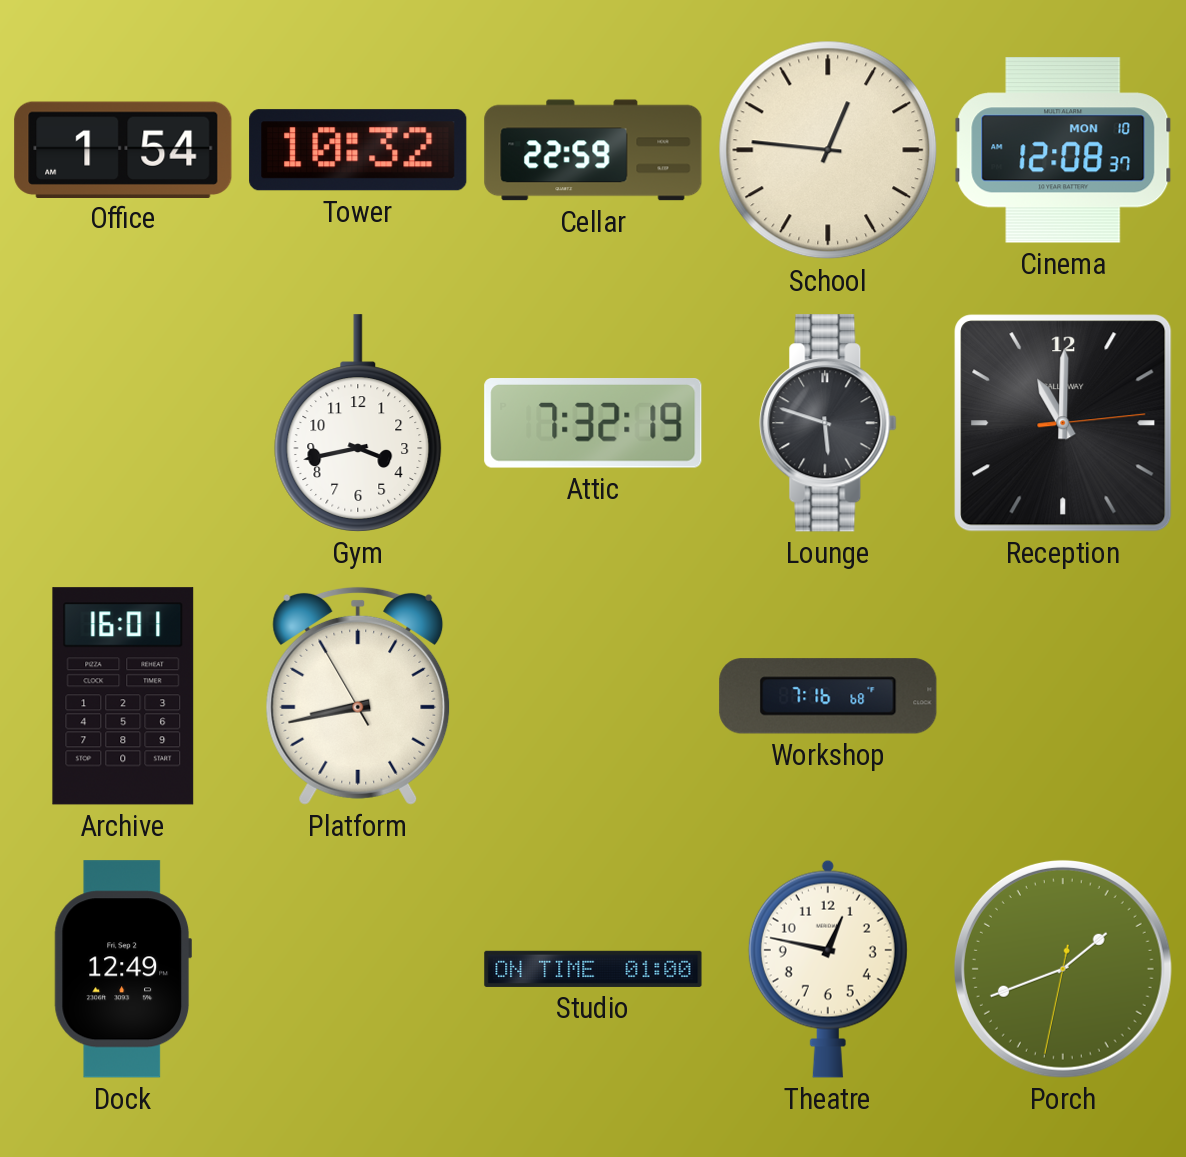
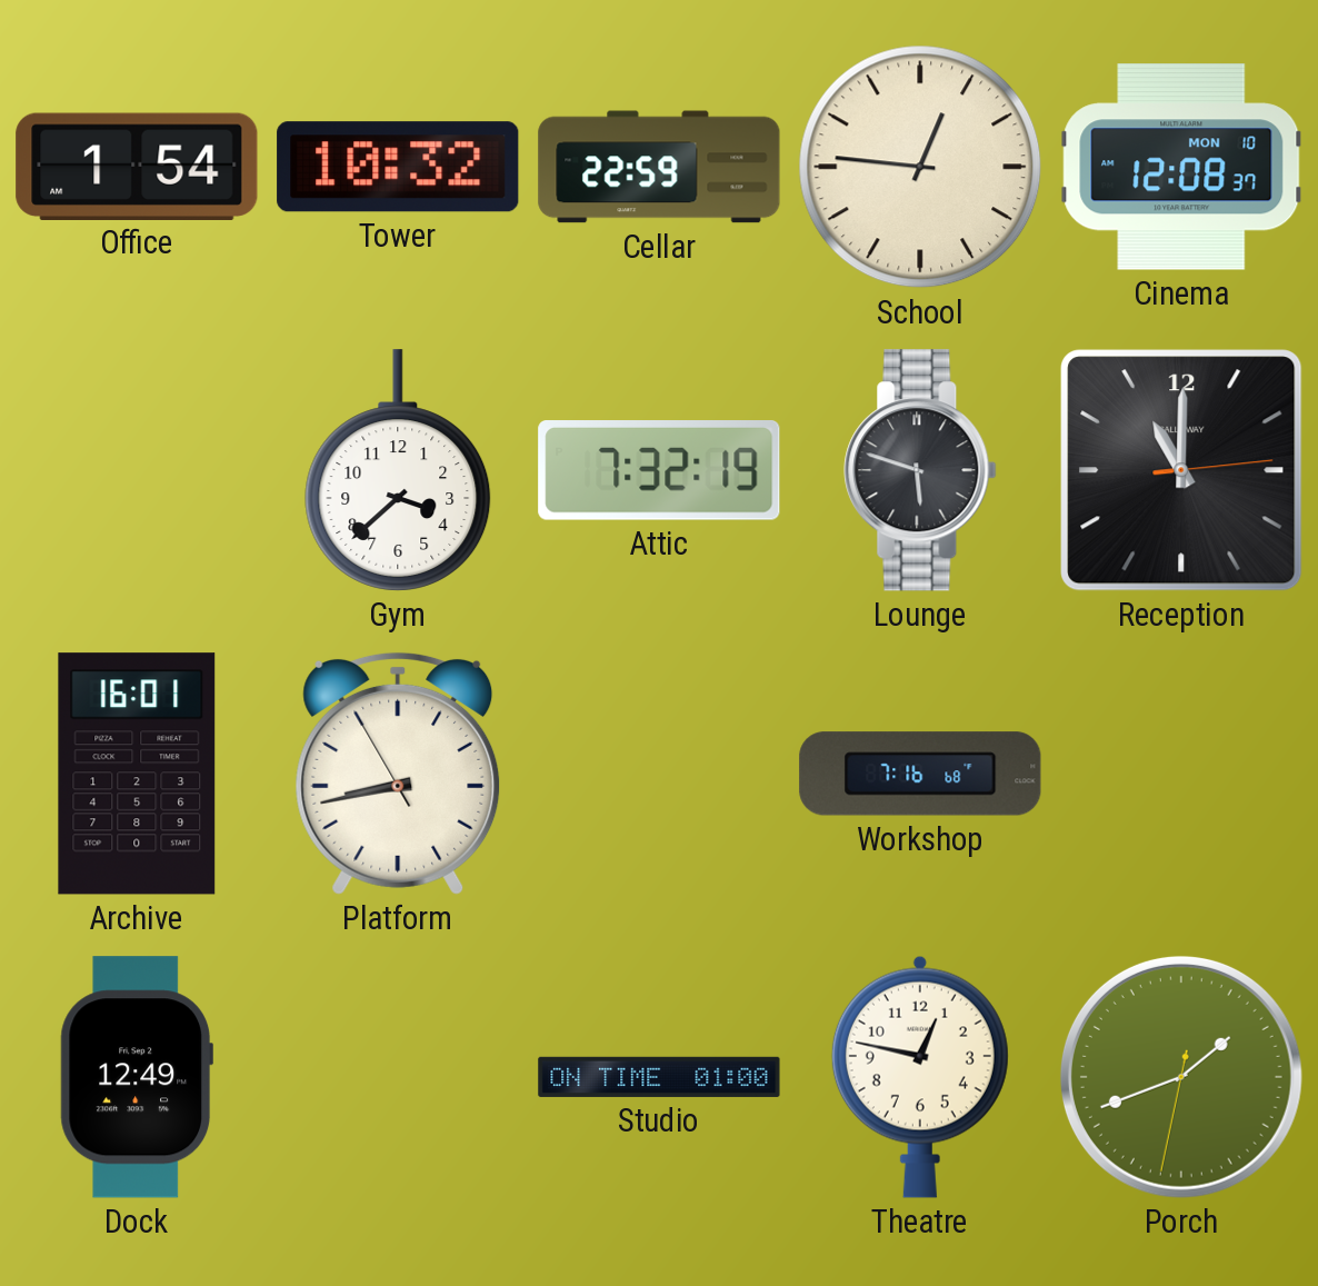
Gym: 3:43 -> 3:38 (398, 470)
